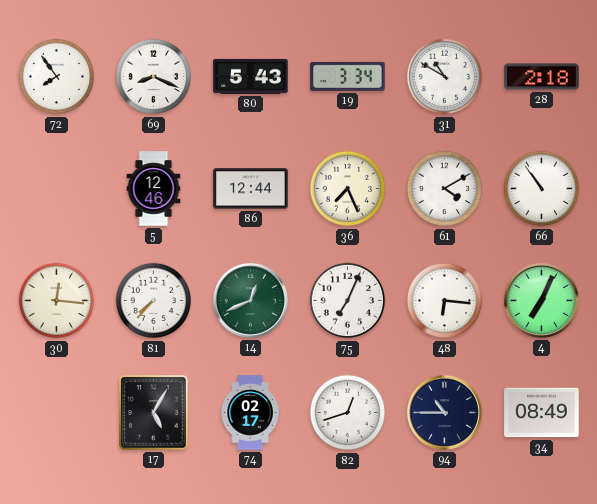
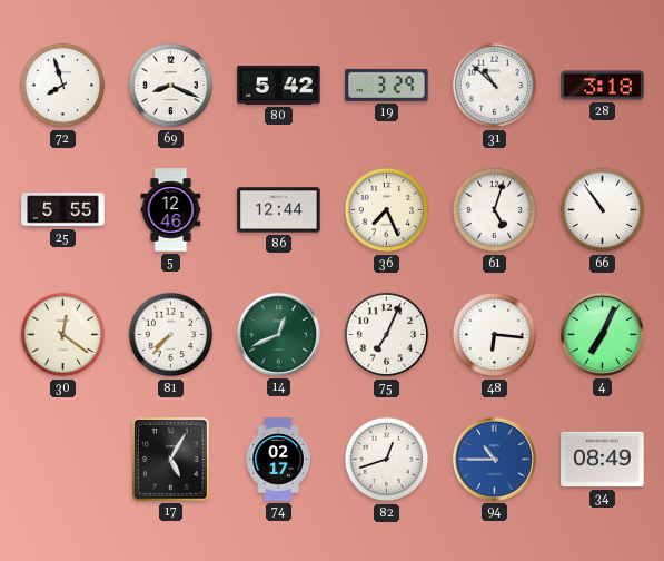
72: 7:54 -> 7:57 (63, 86)
80: 5:43 -> 5:42 (279, 85)
19: 3:34 -> 3:29 (387, 85)
31: 10:50 -> 10:52 (495, 86)
28: 2:18 -> 3:18 (603, 86)
25: none -> 5:55 (63, 210)
61: 4:10 -> 5:03 (495, 210)
30: 12:16 -> 12:21 (63, 335)
94 dial: navy -> blue (494, 459)
